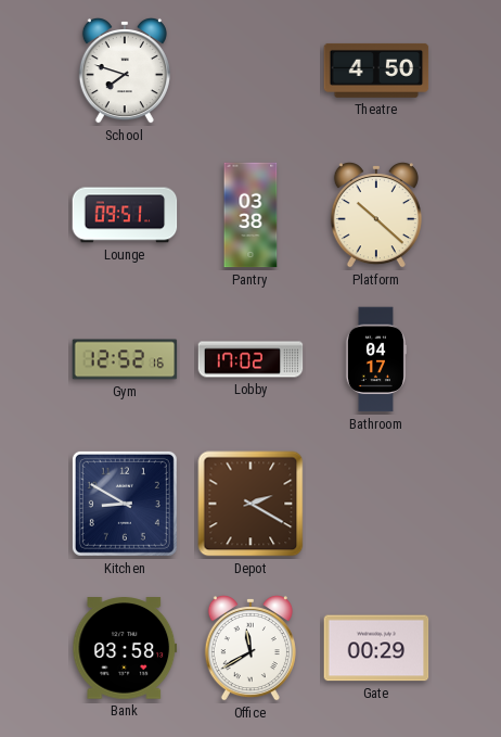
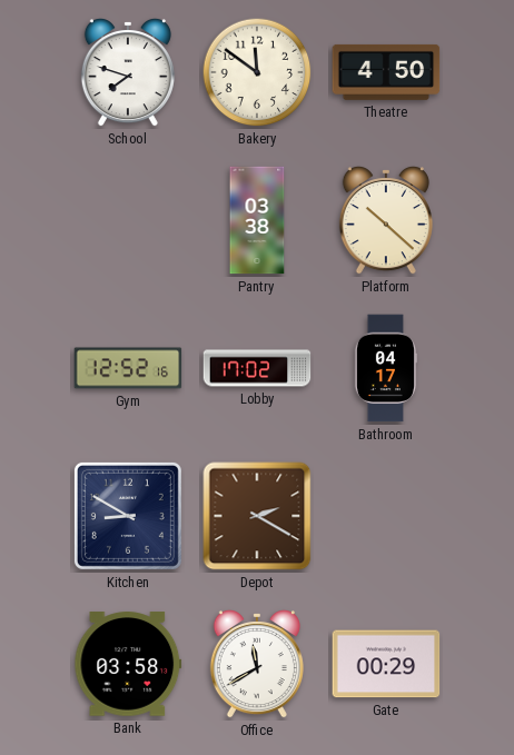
Bakery: none -> 11:51 (257, 72)
Lounge: 09:51 -> none (125, 215)
